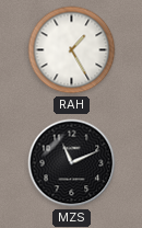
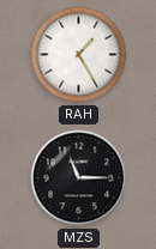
MZS: 11:11 -> 11:15 (79, 178)
